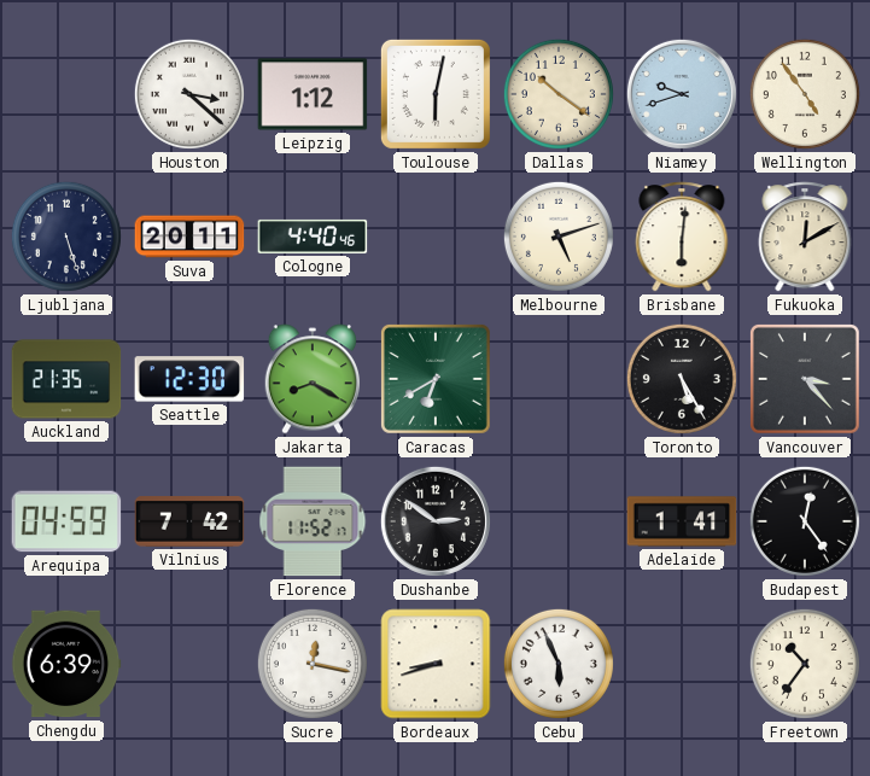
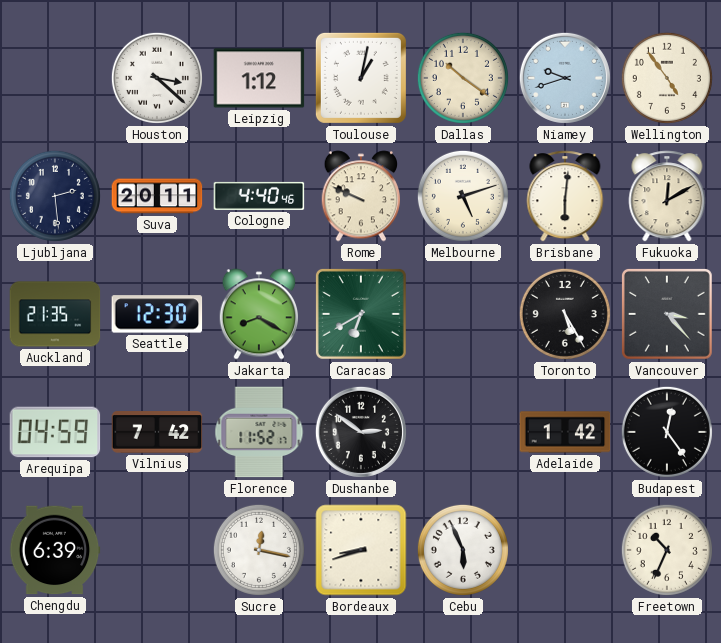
Toulouse: 6:02 -> 1:02 (361, 78)
Ljubljana: 5:27 -> 2:29 (55, 196)
Rome: none -> 9:49 (361, 196)
Adelaide: 1:41 -> 1:42 (565, 432)
Freetown: 10:36 -> 10:34 (667, 550)
